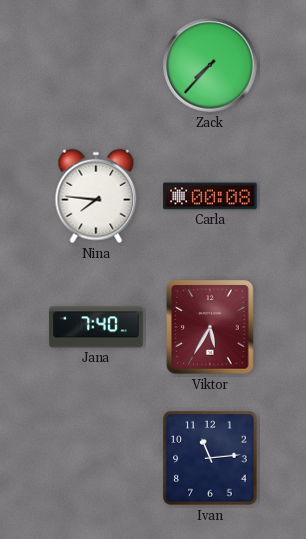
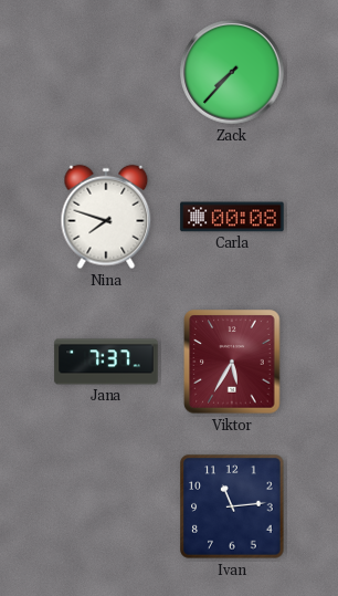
Nina: 7:46 -> 7:48 (106, 217)
Jana: 7:40 -> 7:37 (106, 362)
